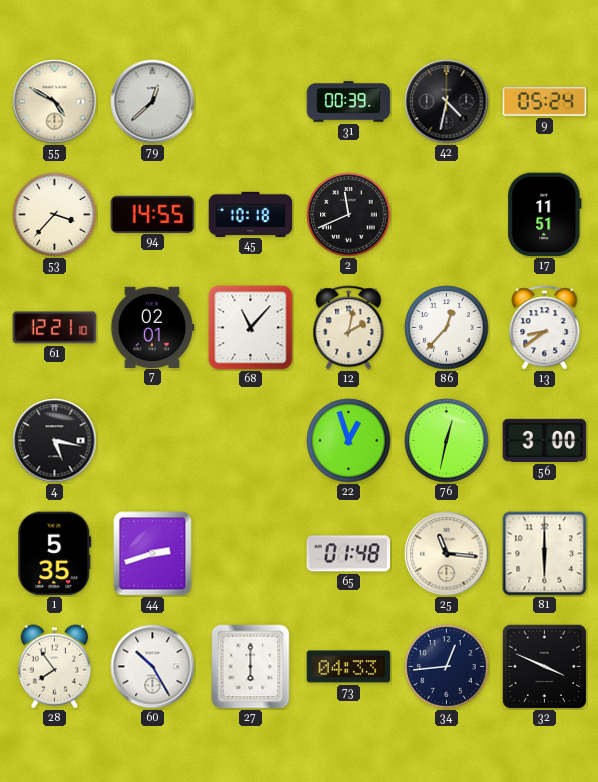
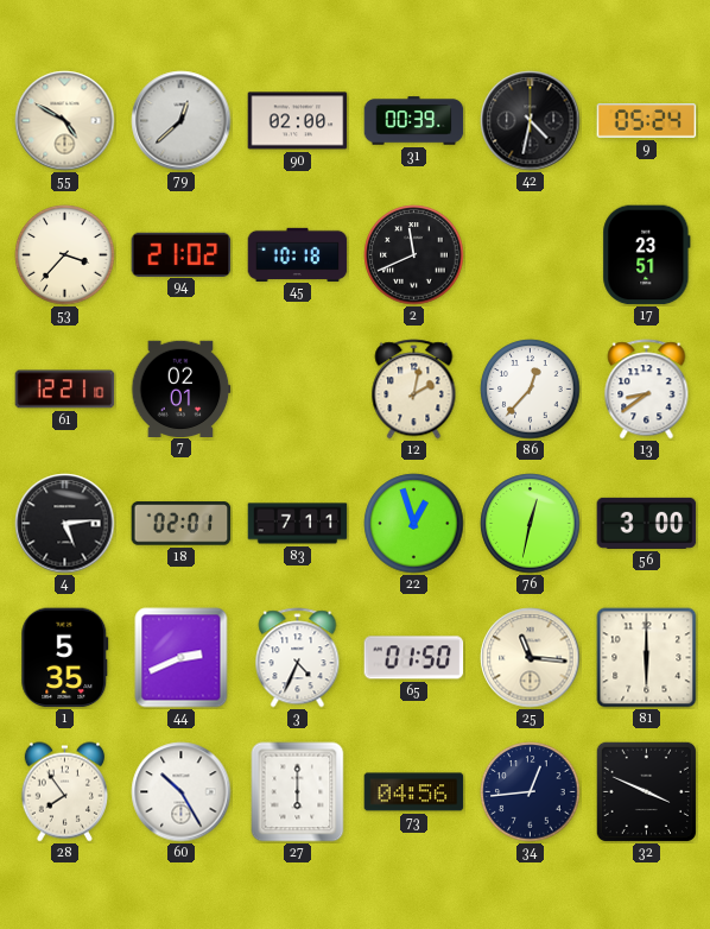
90: none -> 02:00 (298, 121)
94: 14:55 -> 21:02 (182, 254)
17: 11:51 -> 23:51 (647, 255)
68: 11:07 -> none (251, 328)
4: 5:17 -> 5:14 (65, 524)
18: none -> 02:01 (182, 524)
83: none -> 7:11 (298, 524)
44: 2:42 -> 2:41 (182, 658)
3: none -> 4:34 (298, 658)
65: 01:48 -> 01:50 (414, 658)
73: 04:33 -> 04:56 (414, 792)
